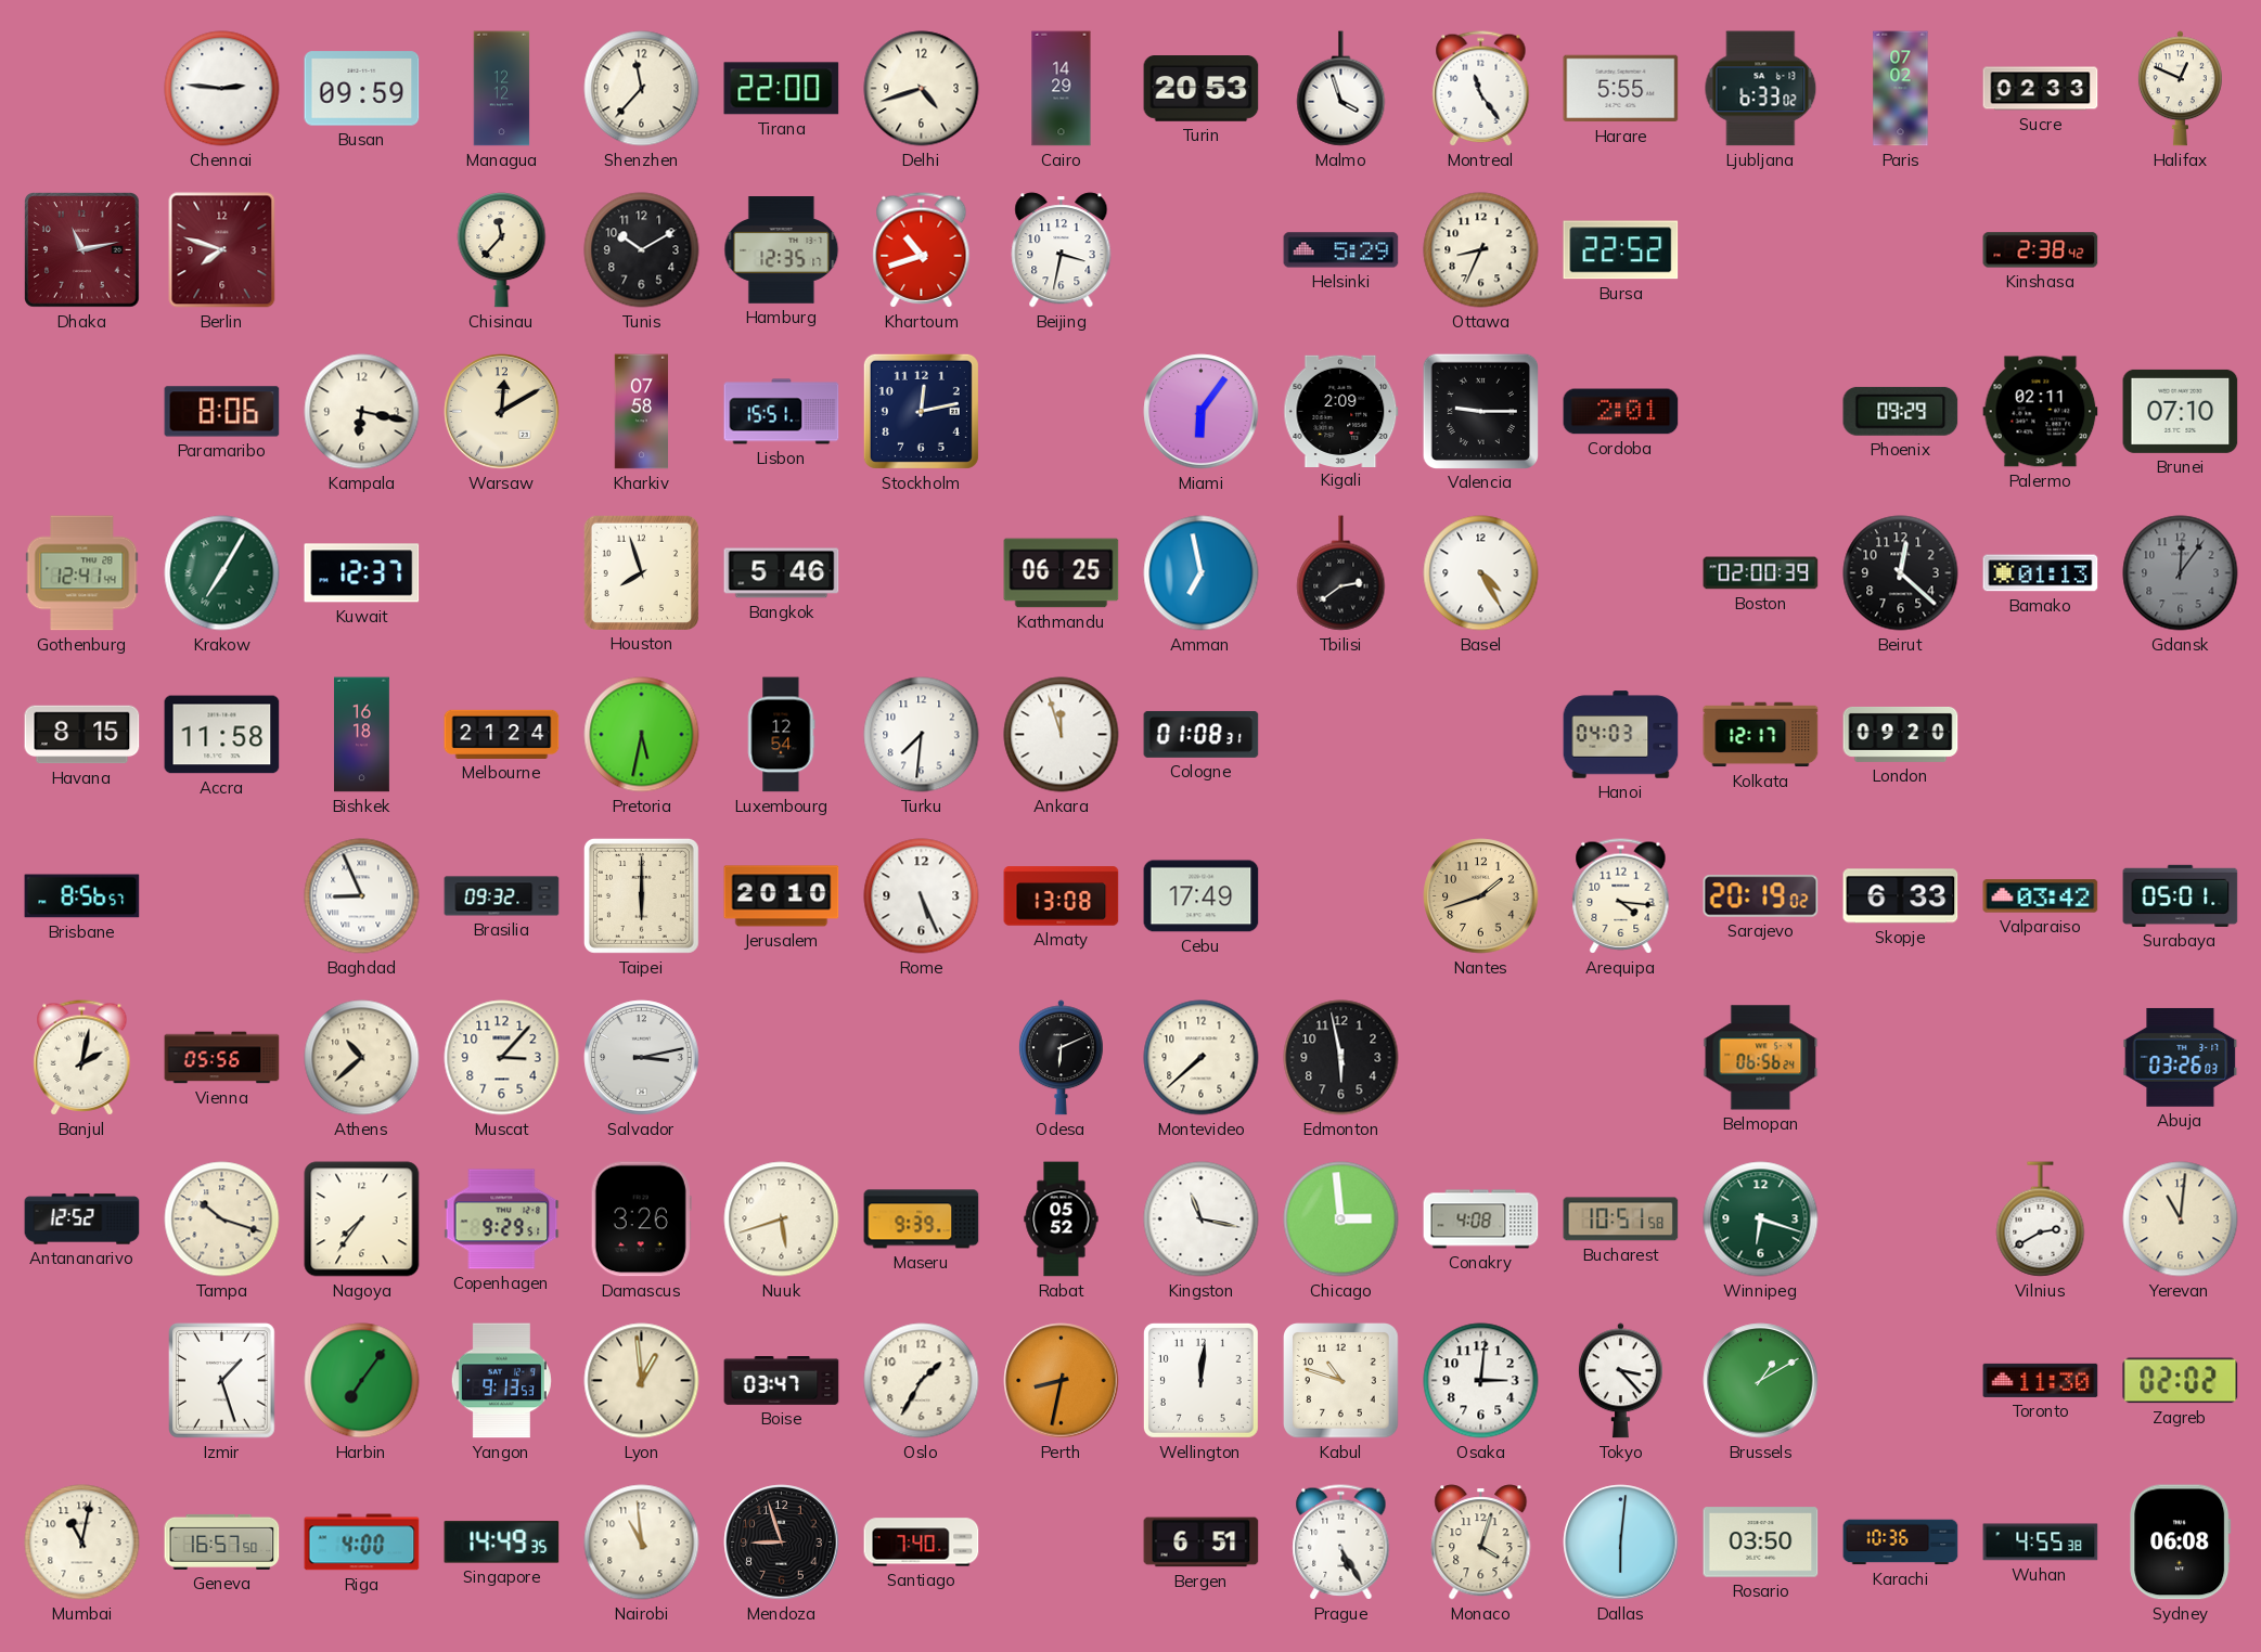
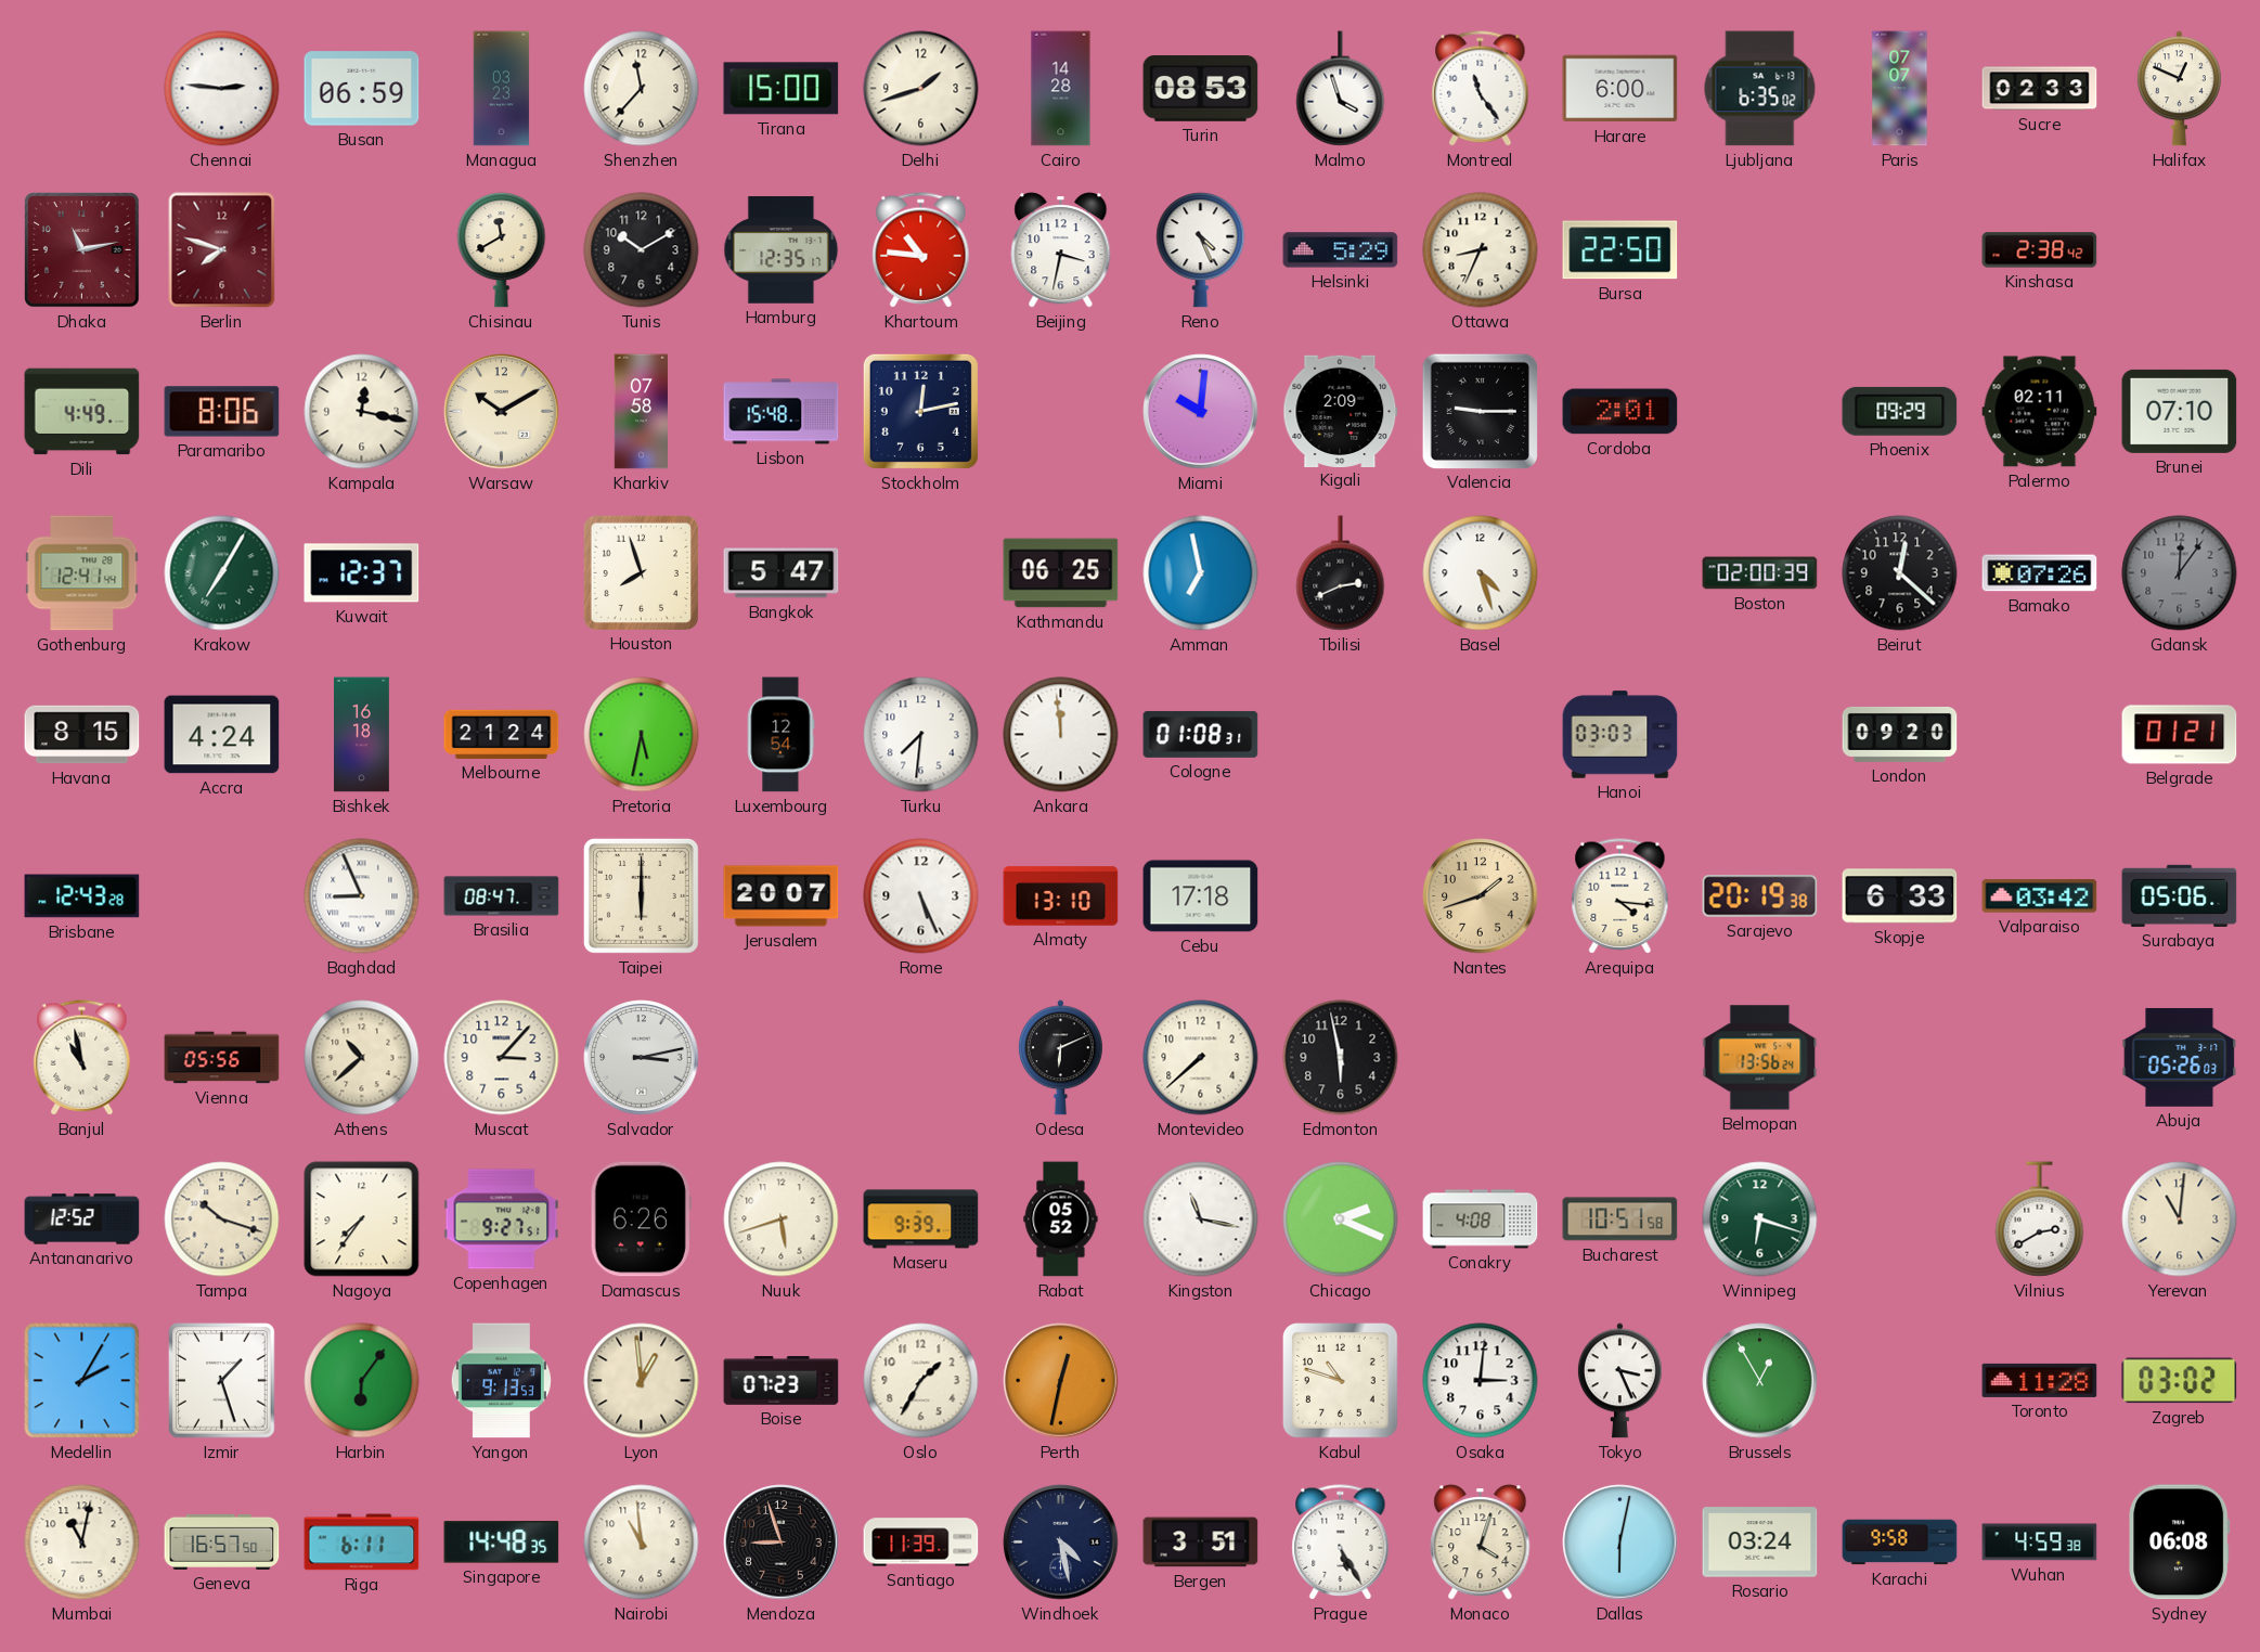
Busan: 09:59 -> 06:59 (362, 89)
Managua: 12:12 -> 03:23 (502, 89)
Tirana: 22:00 -> 15:00 (782, 89)
Delhi: 4:42 -> 1:42 (921, 89)
Cairo: 14:29 -> 14:28 (1061, 89)
Turin: 20:53 -> 08:53 (1201, 89)
Harare: 5:55 -> 6:00 (1620, 89)
Ljubljana: 6:33 -> 6:35 (1760, 89)
Paris: 07:02 -> 07:07 (1900, 89)
Chisinau: 11:37 -> 11:40 (502, 250)
Khartoum: 10:42 -> 10:46 (921, 250)
Reno: none -> 4:26 (1201, 250)
Bursa: 22:52 -> 22:50 (1620, 250)
Dili: none -> 4:49 (82, 412)
Kampala: 6:17 -> 12:17 (362, 412)
Warsaw: 12:10 -> 10:10 (502, 412)
Lisbon: 15:51 -> 15:48 (782, 412)
Miami: 6:06 -> 10:01 (1201, 412)
Bangkok: 5:46 -> 5:47 (782, 573)
Tbilisi: 2:39 -> 2:41 (1341, 573)
Basel: 4:25 -> 4:27 (1481, 573)
Bamako: 01:13 -> 07:26 (2040, 573)
Accra: 11:58 -> 4:24 (222, 735)
Ankara: 11:57 -> 11:59 (1061, 735)
Hanoi: 04:03 -> 03:03 (1620, 735)
Kolkata: 12:17 -> none (1761, 735)
Belgrade: none -> 01:21 (2180, 735)
Brisbane: 8:56 -> 12:43 (82, 896)
Brasilia: 09:32 -> 08:47 (502, 896)
Jerusalem: 20:10 -> 20:07 (782, 896)
Almaty: 13:08 -> 13:10 (1061, 896)
Cebu: 17:49 -> 17:18 (1201, 896)
Sarajevo: 20:19:02 -> 20:19:38 (1760, 896)
Surabaya: 05:01 -> 05:06 (2180, 895)
Banjul: 2:02 -> 10:58 (82, 1058)
Belmopan: 06:56 -> 13:56 (1760, 1058)
Abuja: 03:26 -> 05:26 (2180, 1057)
Copenhagen: 9:29 -> 9:27 (502, 1219)
Damascus: 3:26 -> 6:26 (641, 1219)
Chicago: 2:59 -> 2:19 (1341, 1219)
Medellin: none -> 2:05 (82, 1381)
Harbin: 7:06 -> 6:06 (362, 1381)
Boise: 03:47 -> 07:23 (782, 1381)
Perth: 8:32 -> 12:32 (1061, 1381)
Wellington: 12:01 -> none (1200, 1380)
Tokyo: 3:23 -> 3:26 (1619, 1381)
Brussels: 1:10 -> 12:55 (1760, 1381)
Toronto: 11:30 -> 11:28 (2040, 1380)
Zagreb: 02:02 -> 03:02 (2180, 1381)
Riga: 4:00 -> 6:11 (362, 1543)
Singapore: 14:49 -> 14:48 (502, 1543)
Santiago: 7:40 -> 11:39 (921, 1543)
Windhoek: none -> 4:28 (1061, 1543)
Bergen: 6:51 -> 3:51 (1201, 1543)
Dallas: 6:01 -> 6:02 (1620, 1543)
Rosario: 03:50 -> 03:24 (1760, 1543)
Karachi: 10:36 -> 9:58 (1900, 1543)
Wuhan: 4:55 -> 4:59 (2040, 1543)
